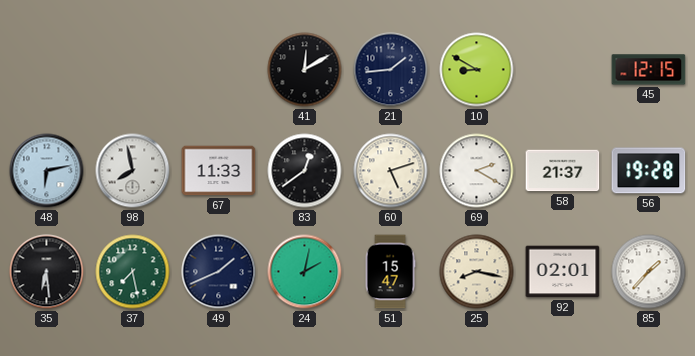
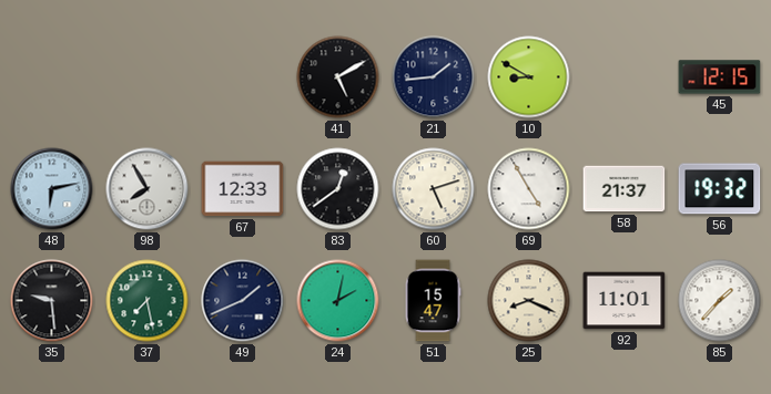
41: 12:10 -> 5:10 (338, 77)
98: 7:58 -> 7:55 (148, 189)
67: 11:33 -> 12:33 (243, 189)
69: 2:20 -> 4:55 (529, 189)
56: 19:28 -> 19:32 (720, 189)
35: 6:29 -> 9:29 (52, 301)
25: 8:17 -> 8:19 (529, 301)
92: 02:01 -> 11:01 (625, 301)
